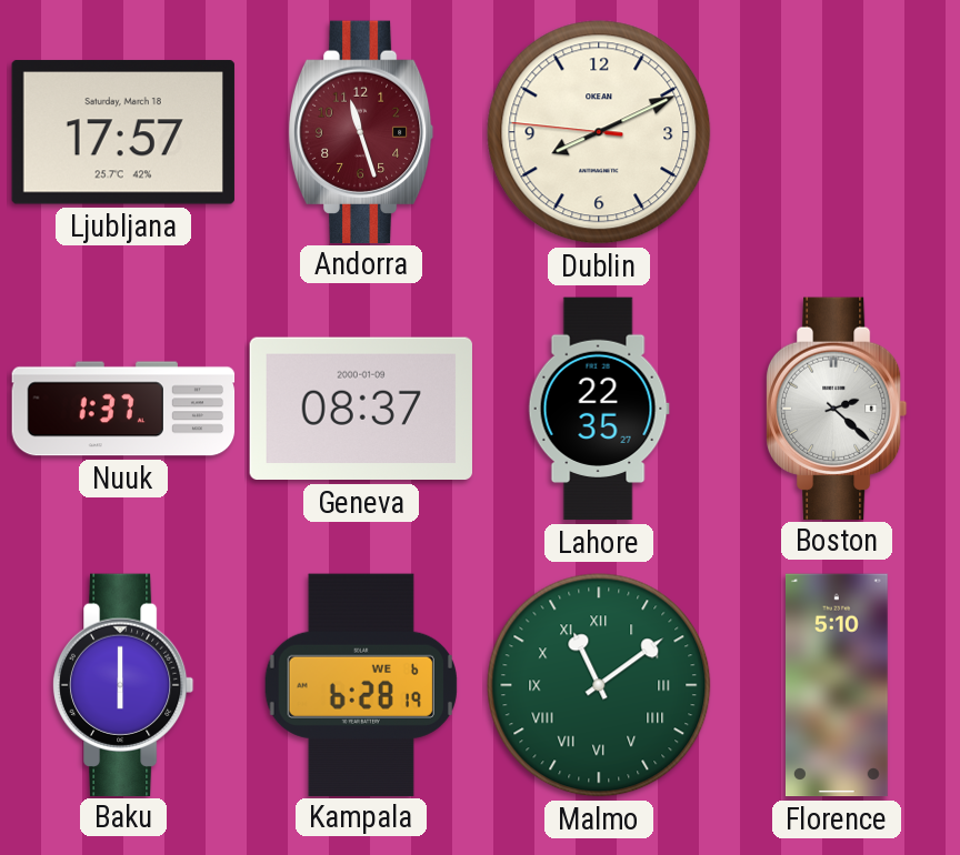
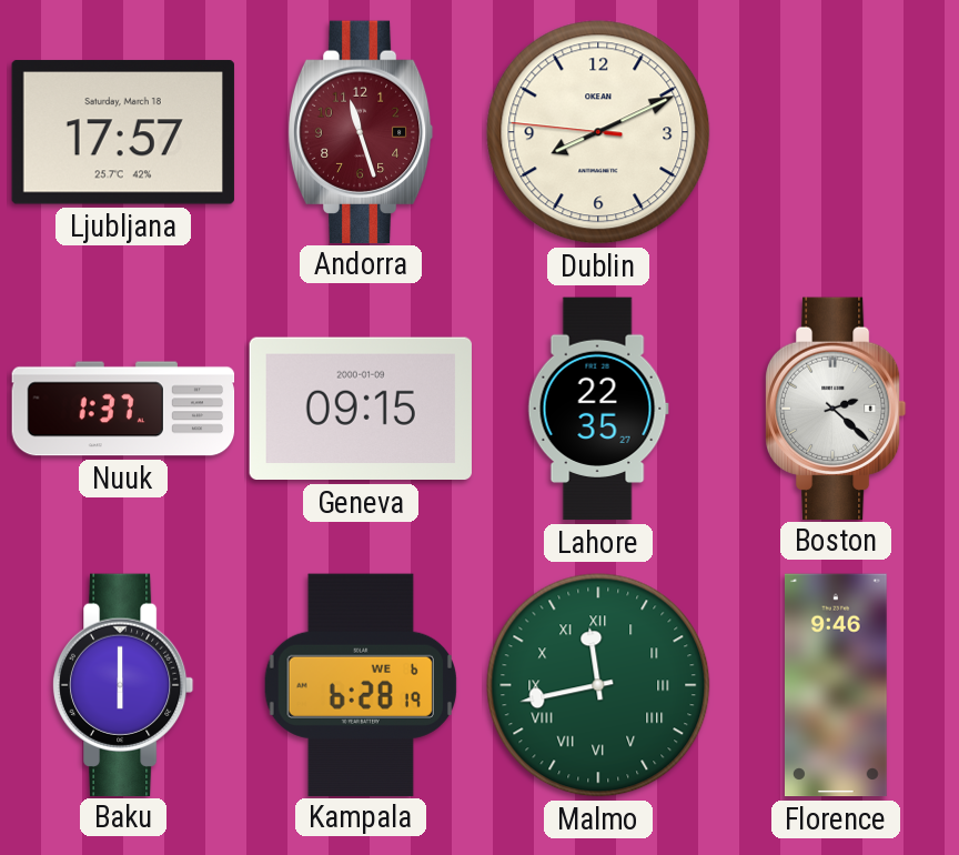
Geneva: 08:37 -> 09:15 (361, 409)
Malmo: 11:09 -> 11:43 (598, 685)
Florence: 5:10 -> 9:46 (836, 685)
